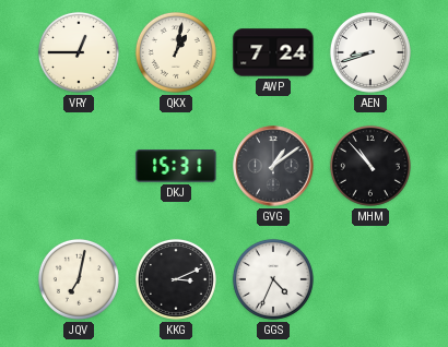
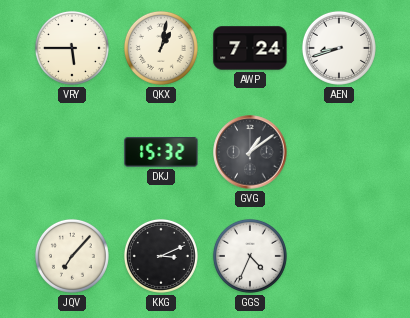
VRY: 12:45 -> 5:45 (72, 48)
DKJ: 15:31 -> 15:32 (161, 152)
MHM: 10:53 -> none (370, 166)
JQV: 7:02 -> 7:07 (72, 256)
